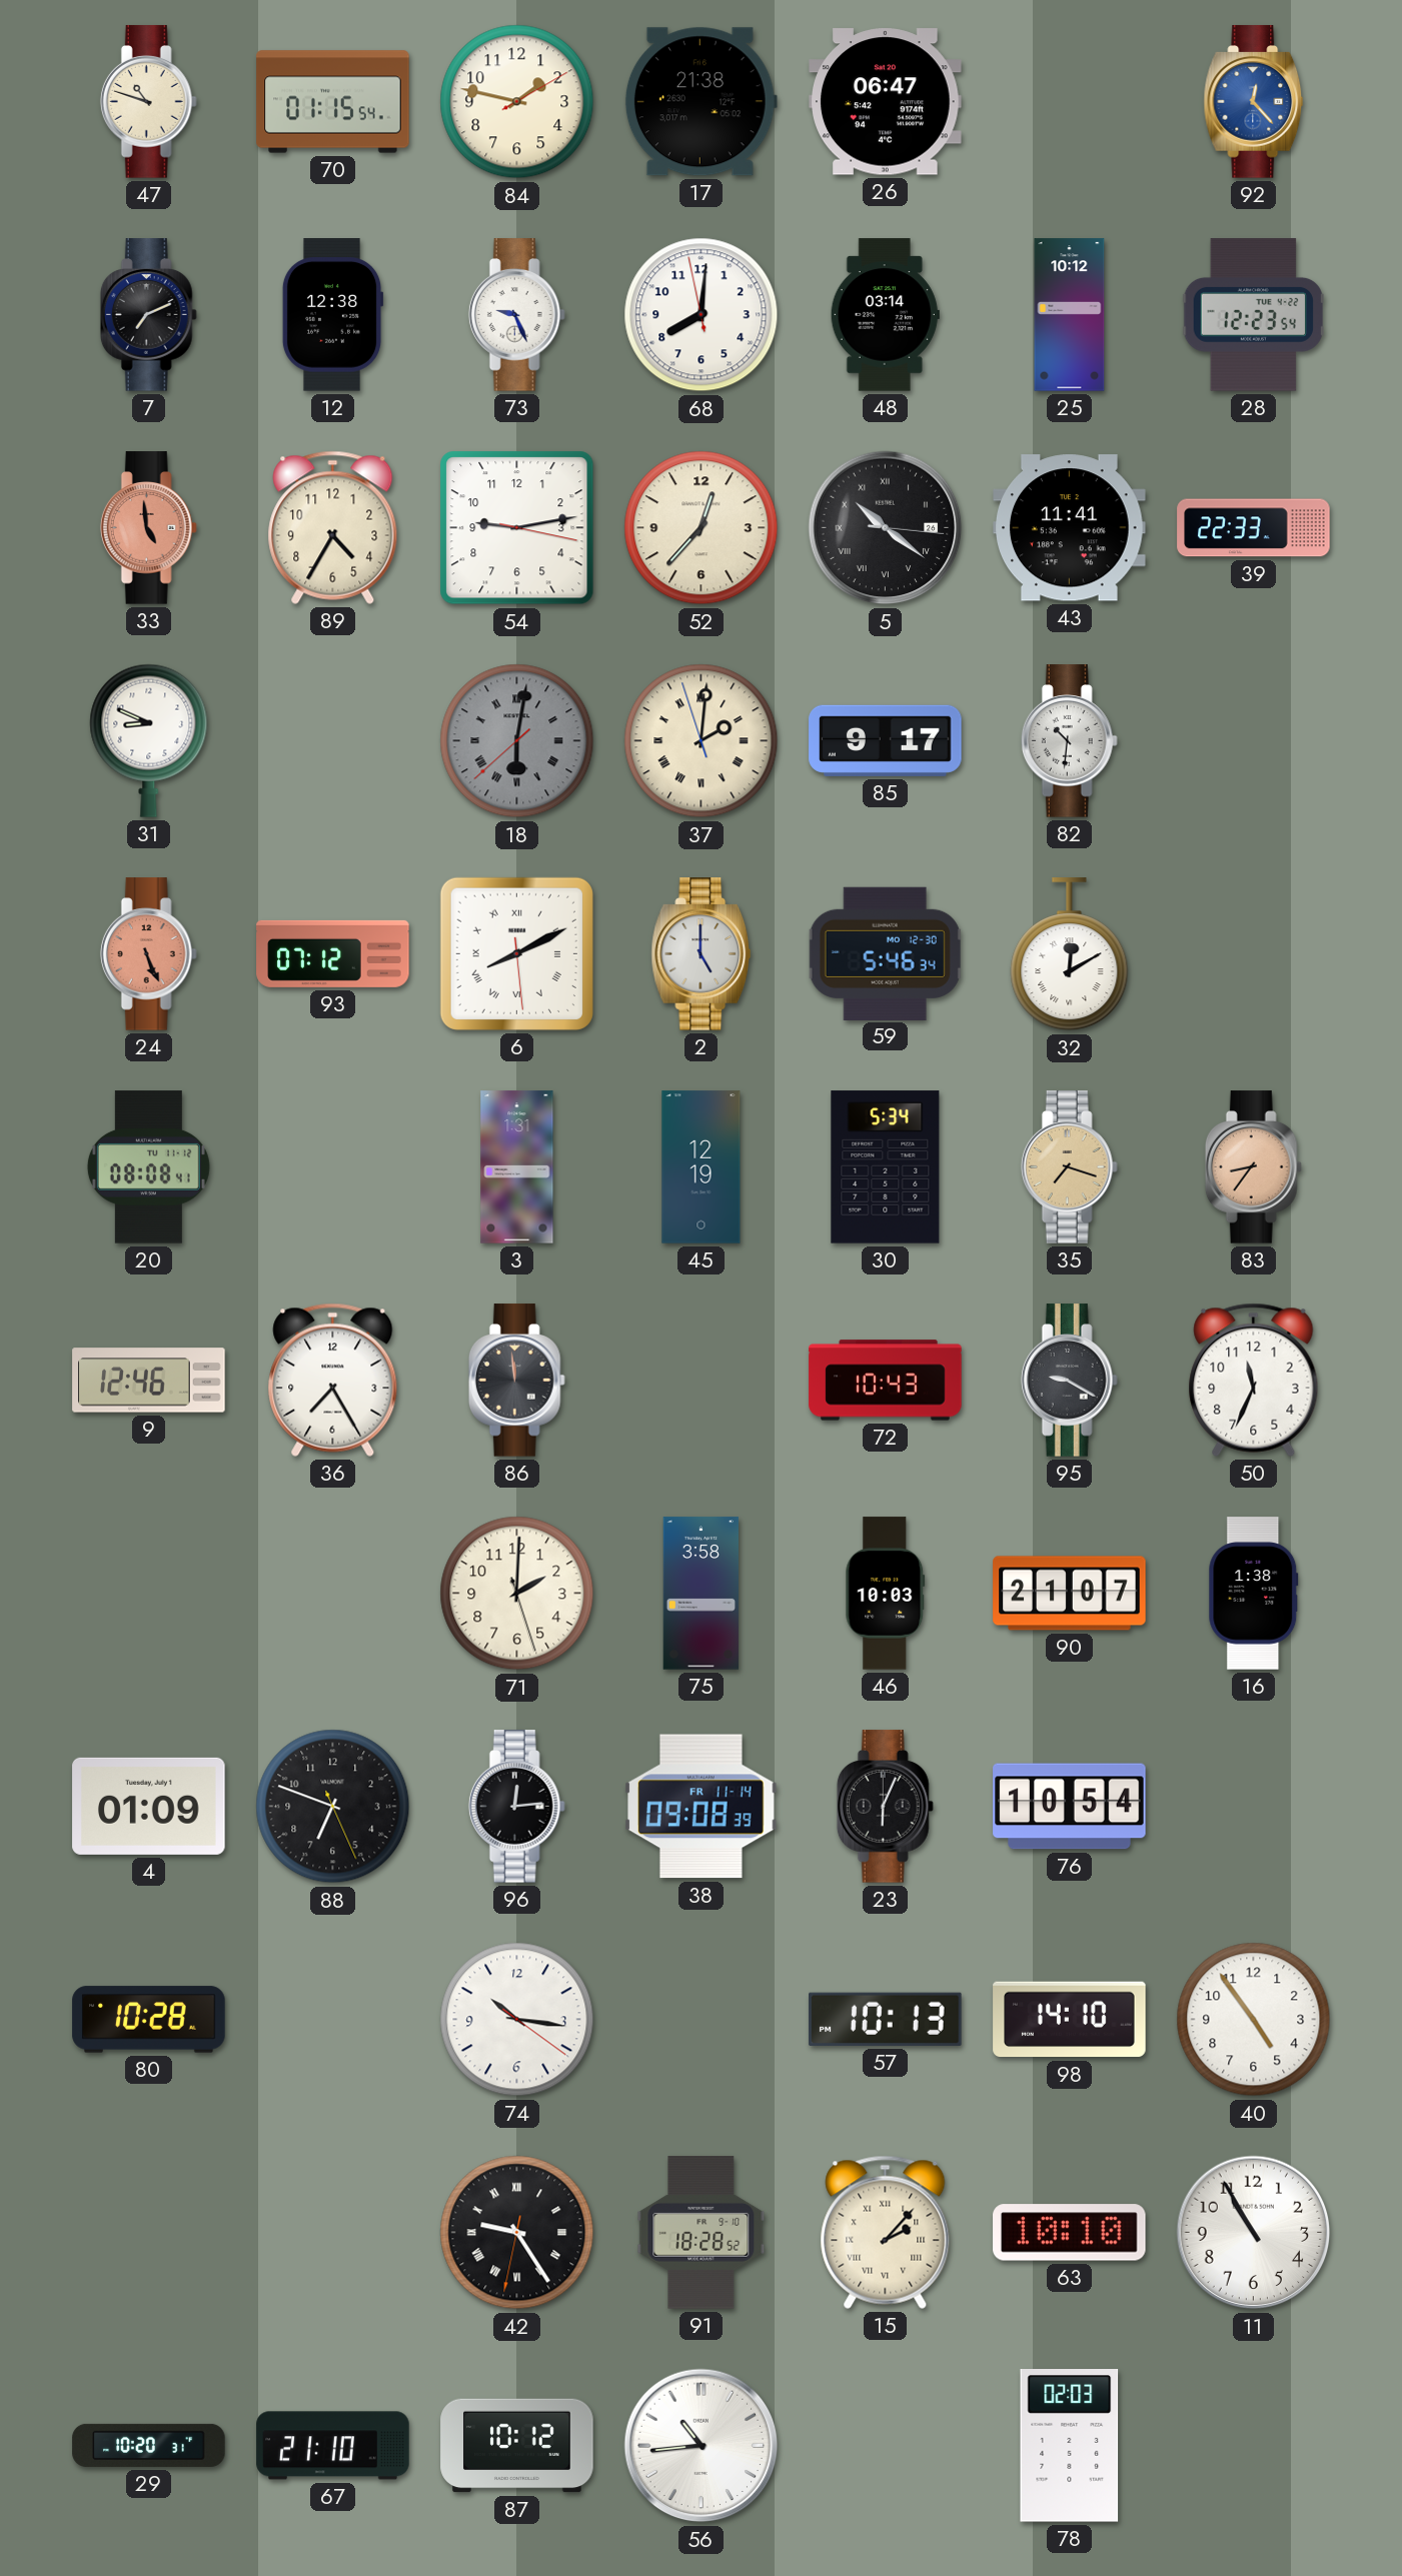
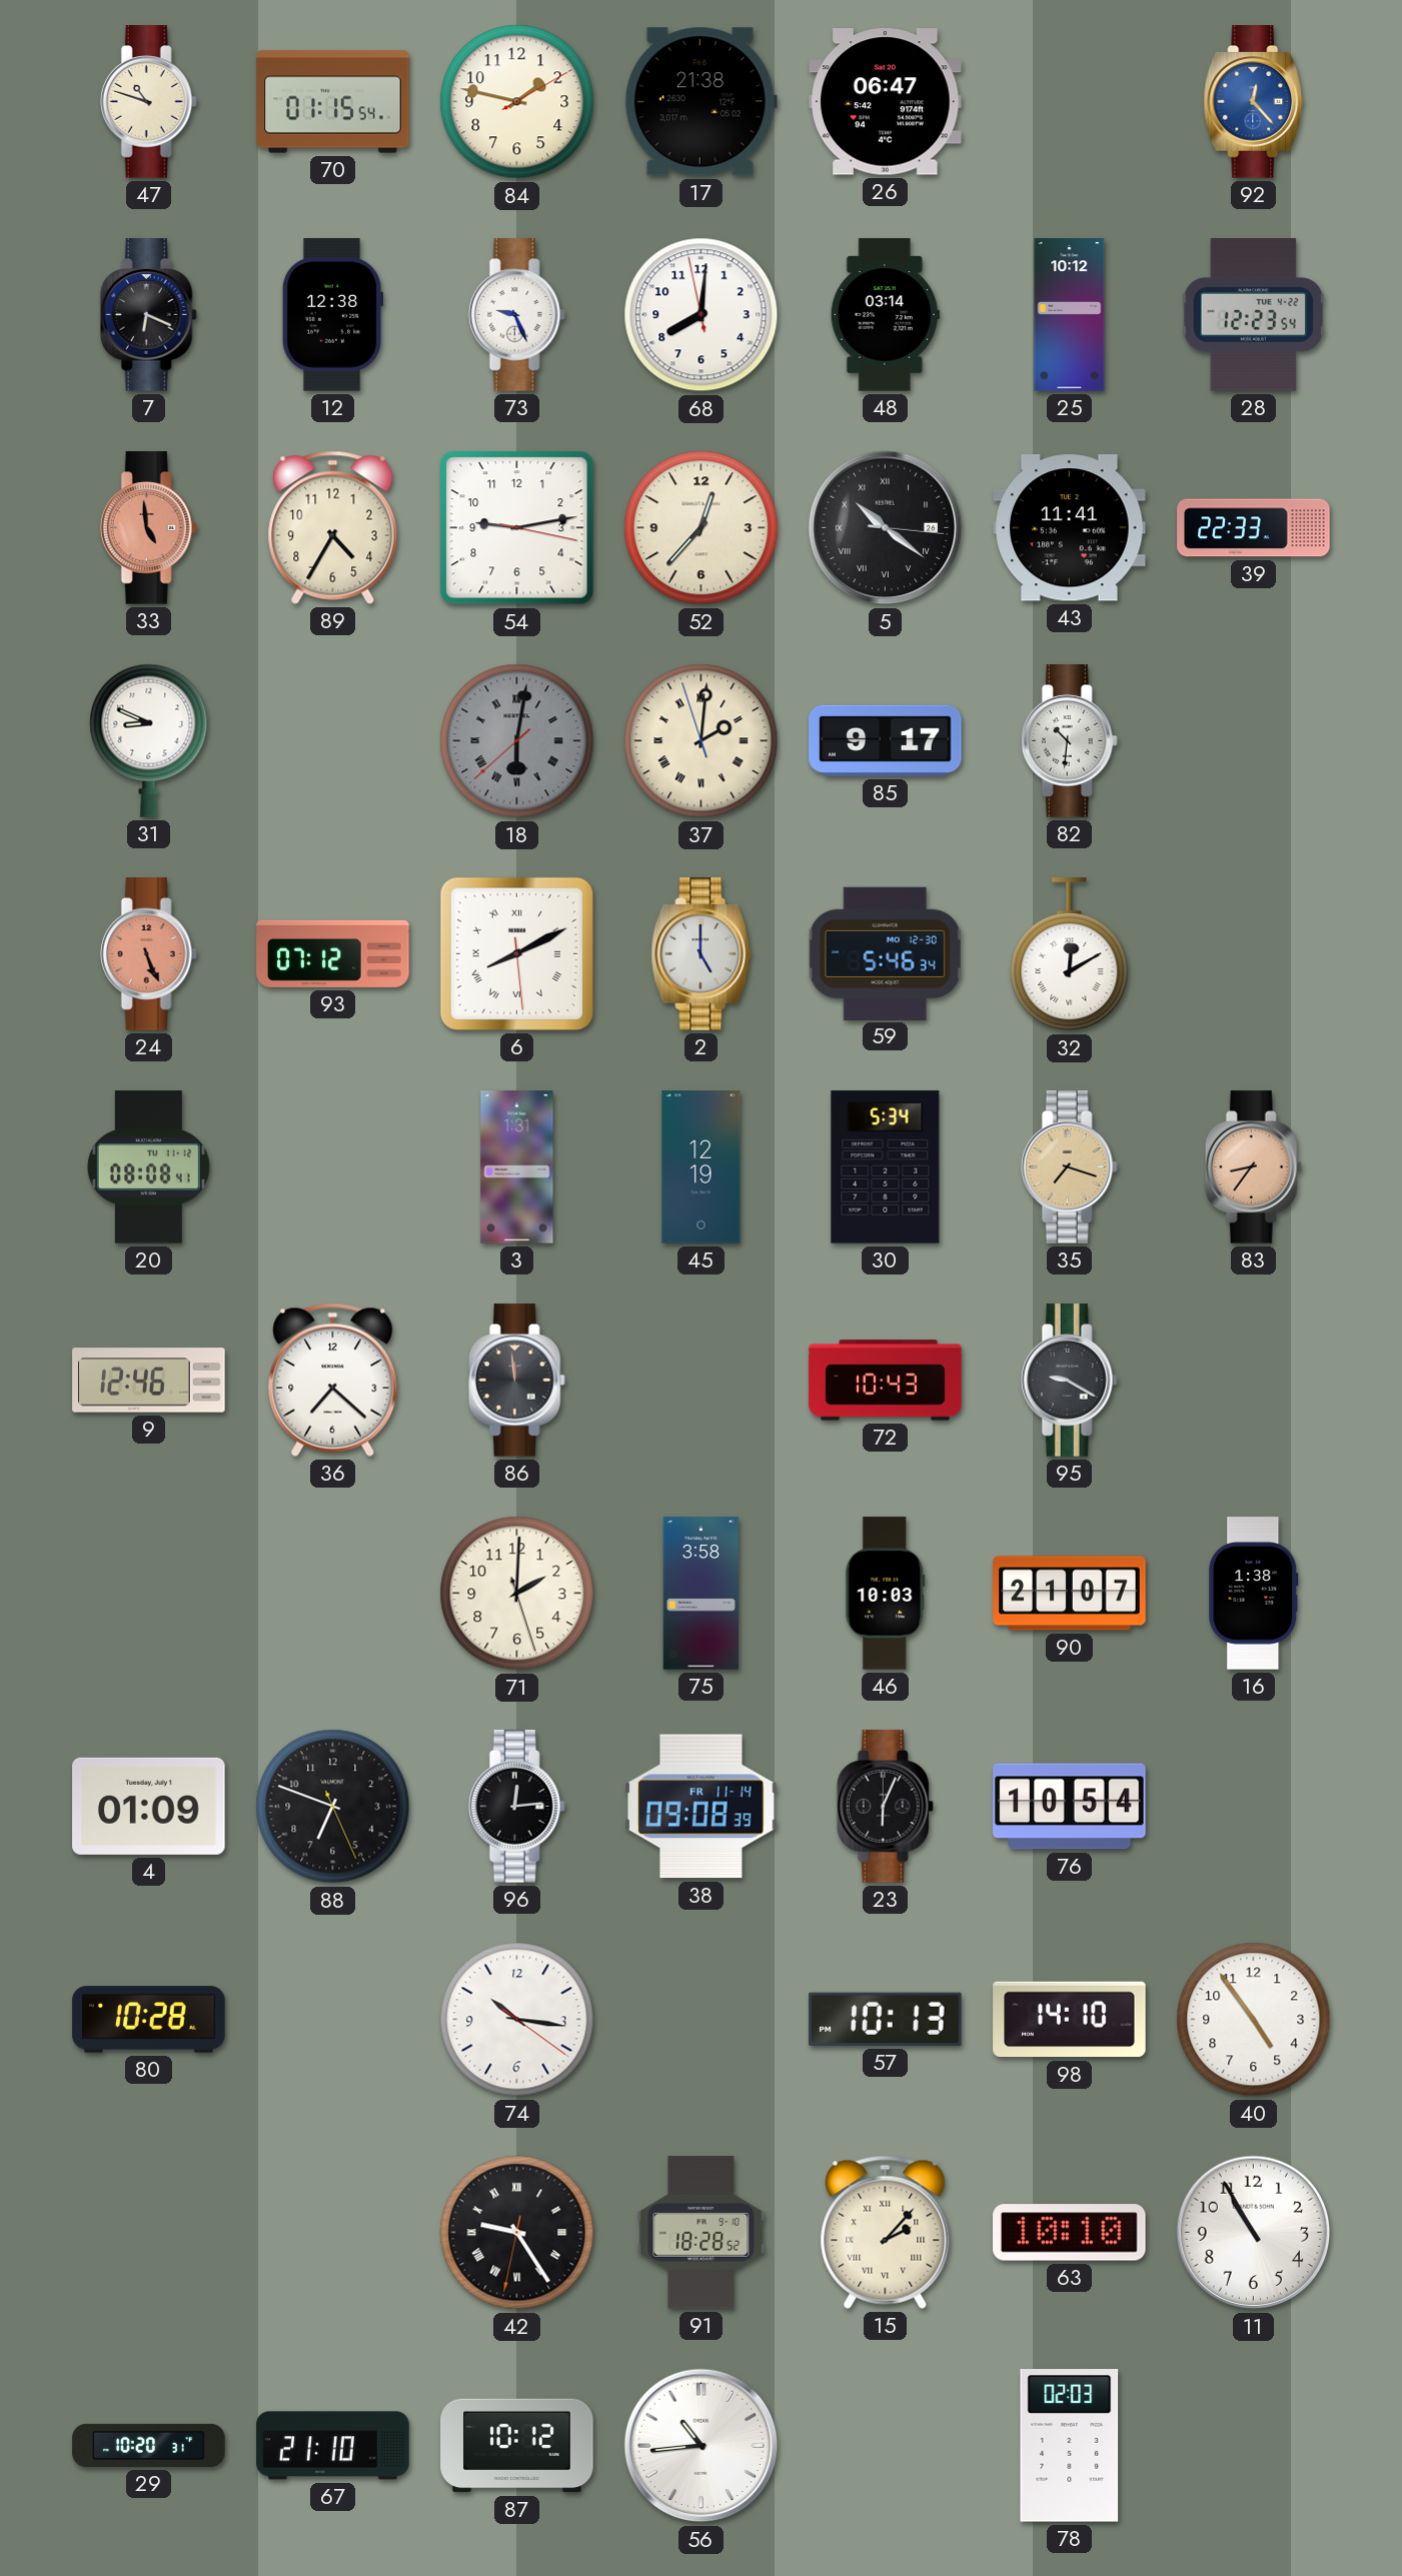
7: 7:11 -> 6:19 (148, 315)
36: 7:25 -> 7:22 (333, 1380)
50: 11:34 -> none (1254, 1380)
